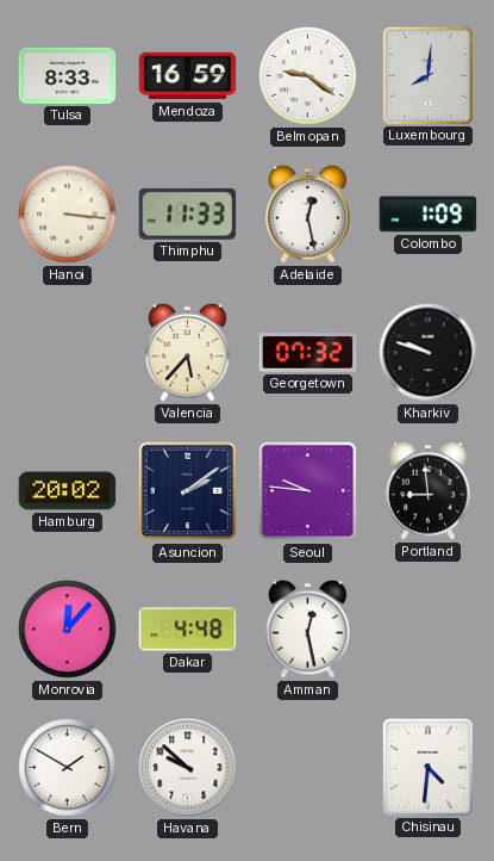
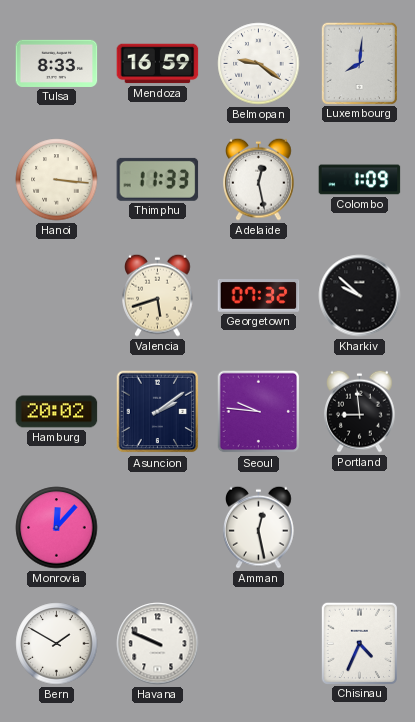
Valencia: 5:37 -> 5:42 (158, 295)
Kharkiv: 9:48 -> 9:52 (360, 296)
Dakar: 4:48 -> none (188, 630)
Havana: 9:52 -> 9:49 (158, 644)
Chisinau: 4:31 -> 4:34 (359, 643)
